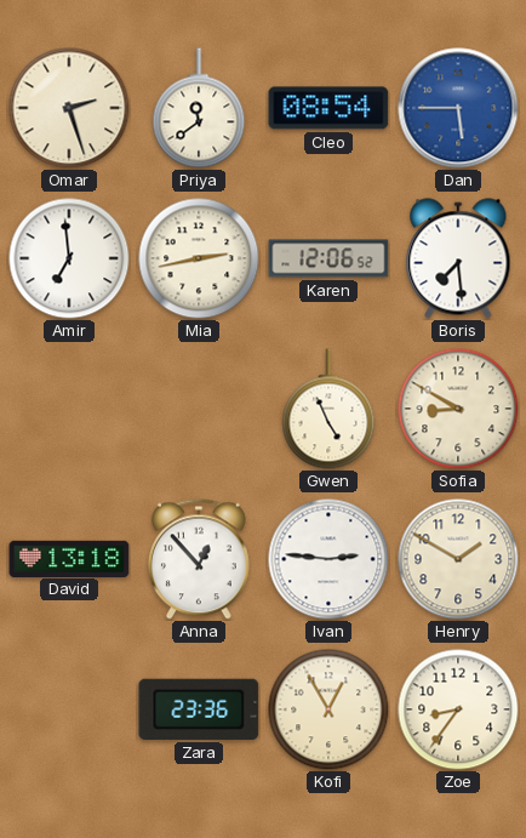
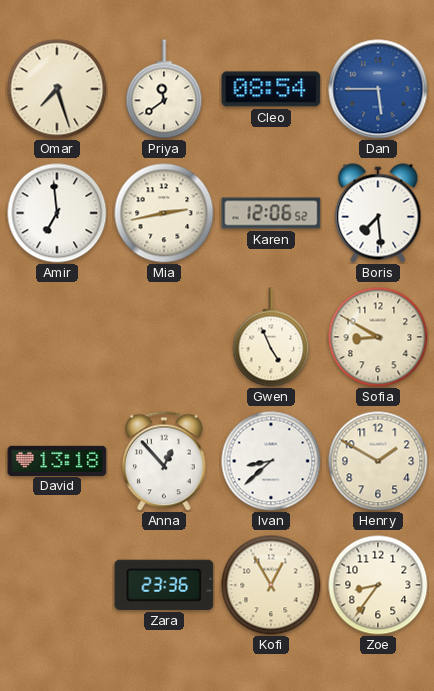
Omar: 2:27 -> 7:27 (57, 89)
Ivan: 2:46 -> 8:38 (271, 461)
